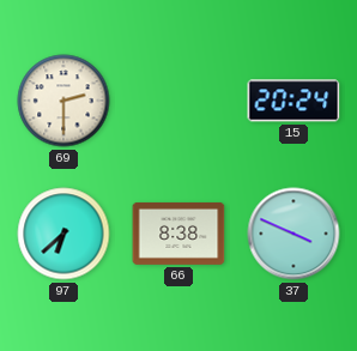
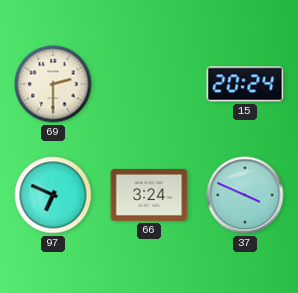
97: 6:38 -> 6:49 (53, 195)
66: 8:38 -> 3:24 (149, 195)
